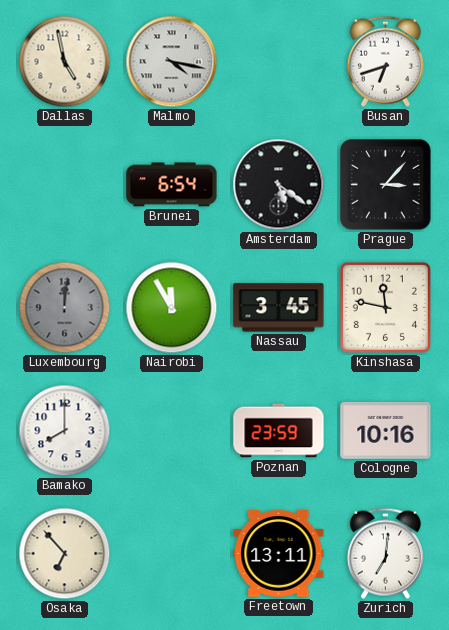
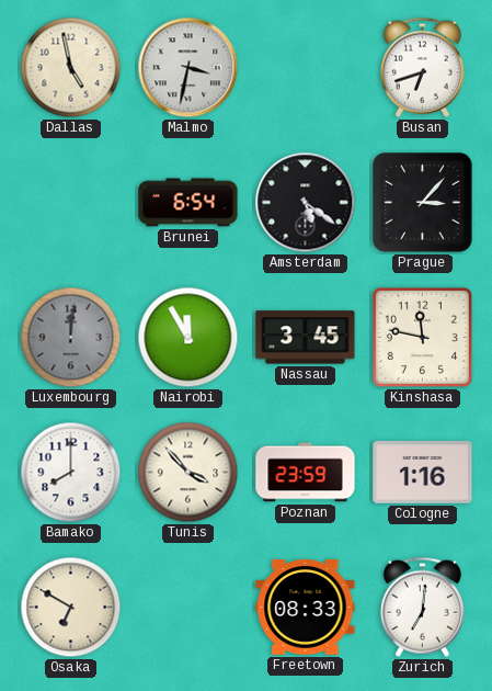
Malmo: 4:17 -> 3:32 (188, 68)
Tunis: none -> 3:53 (188, 473)
Cologne: 10:16 -> 1:16 (423, 472)
Osaka: 6:53 -> 6:50 (71, 608)
Freetown: 13:11 -> 08:33 (306, 608)
